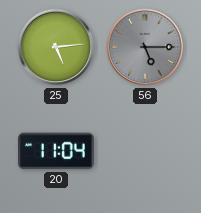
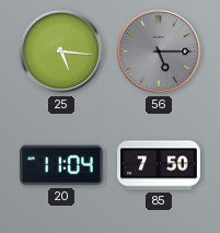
25: 5:14 -> 5:16 (61, 51)
85: none -> 7:50 (159, 165)
